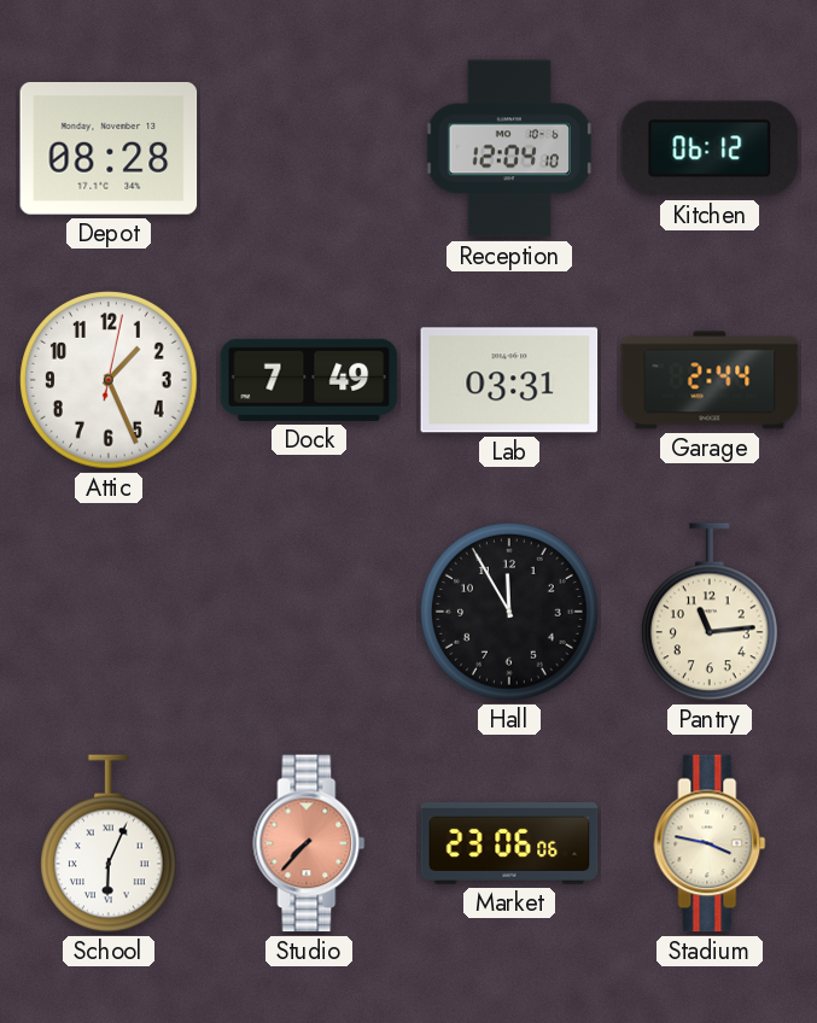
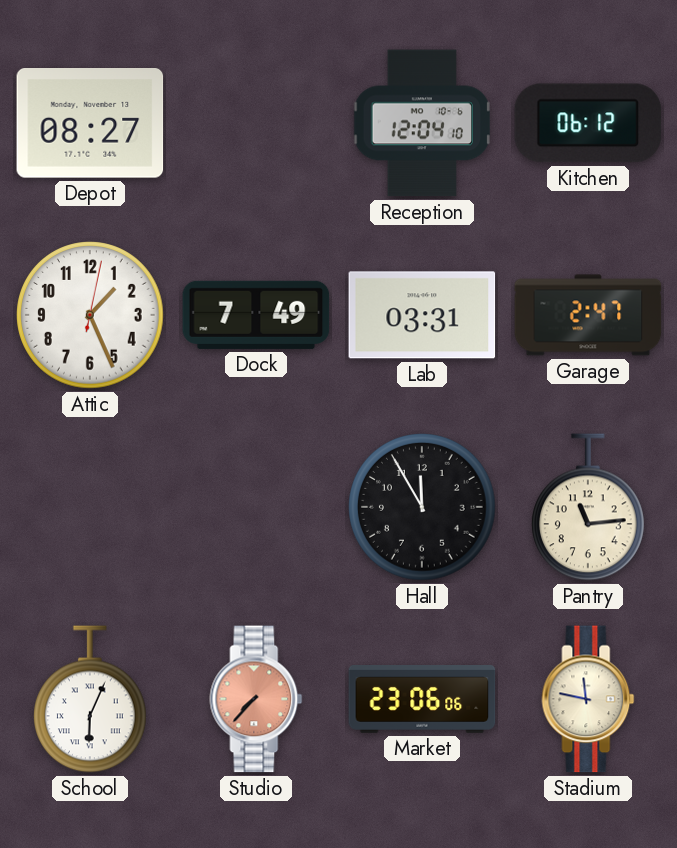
Depot: 08:28 -> 08:27 (90, 123)
Garage: 2:44 -> 2:47 (588, 315)
Stadium: 3:47 -> 11:47 (588, 699)
